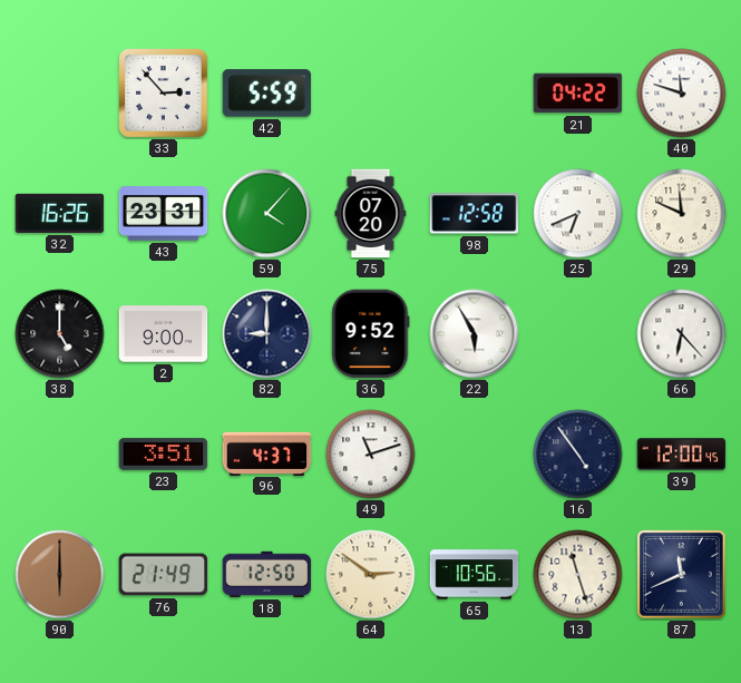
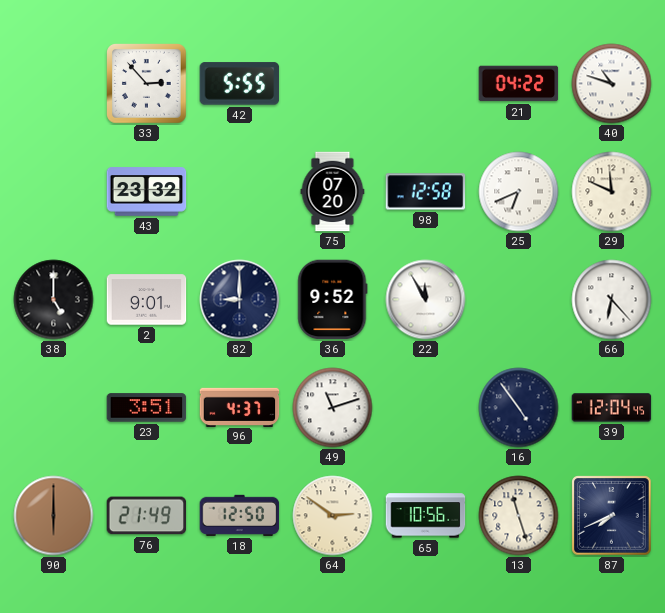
42: 5:59 -> 5:55 (240, 84)
40: 11:48 -> 10:48 (612, 84)
32: 16:26 -> none (60, 213)
43: 23:31 -> 23:32 (147, 192)
59: 4:07 -> none (267, 214)
2: 9:00 -> 9:01 (147, 300)
22: 5:55 -> 11:55 (426, 300)
39: 12:00 -> 12:04 (612, 408)
87: 11:41 -> 7:41 (612, 516)
